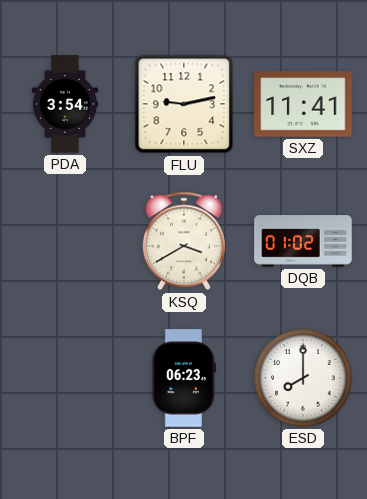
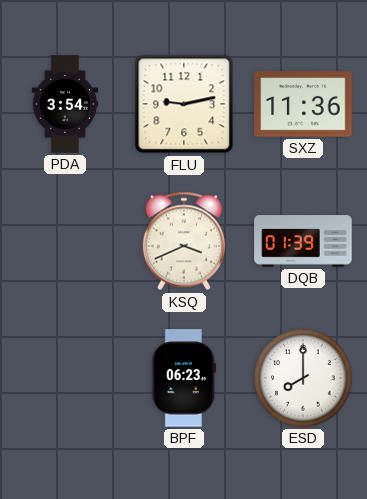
SXZ: 11:41 -> 11:36 (303, 104)
KSQ: 3:40 -> 3:41 (183, 241)
DQB: 01:02 -> 01:39 (303, 241)
